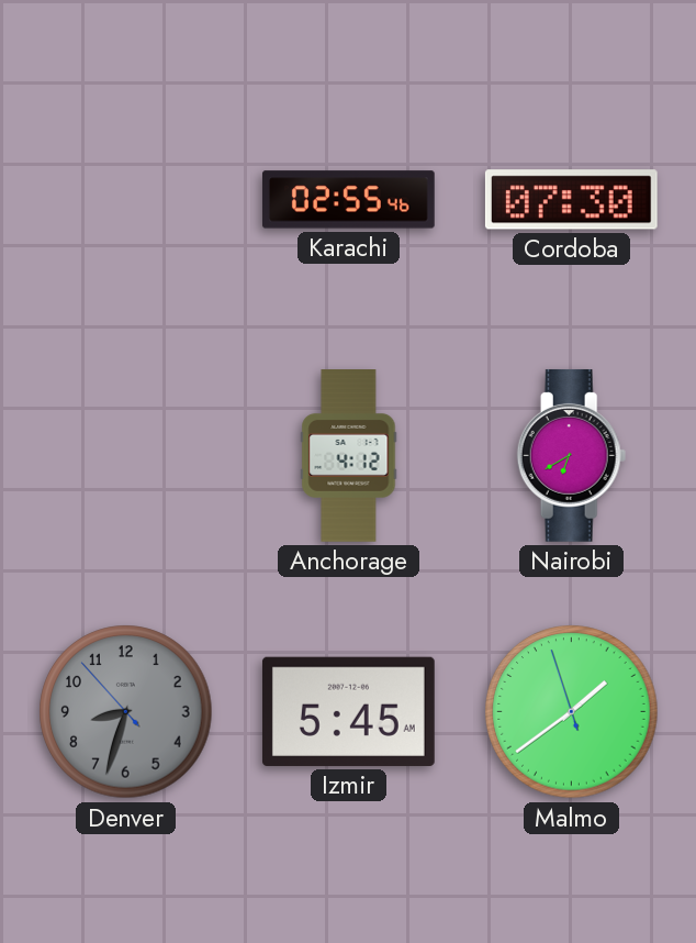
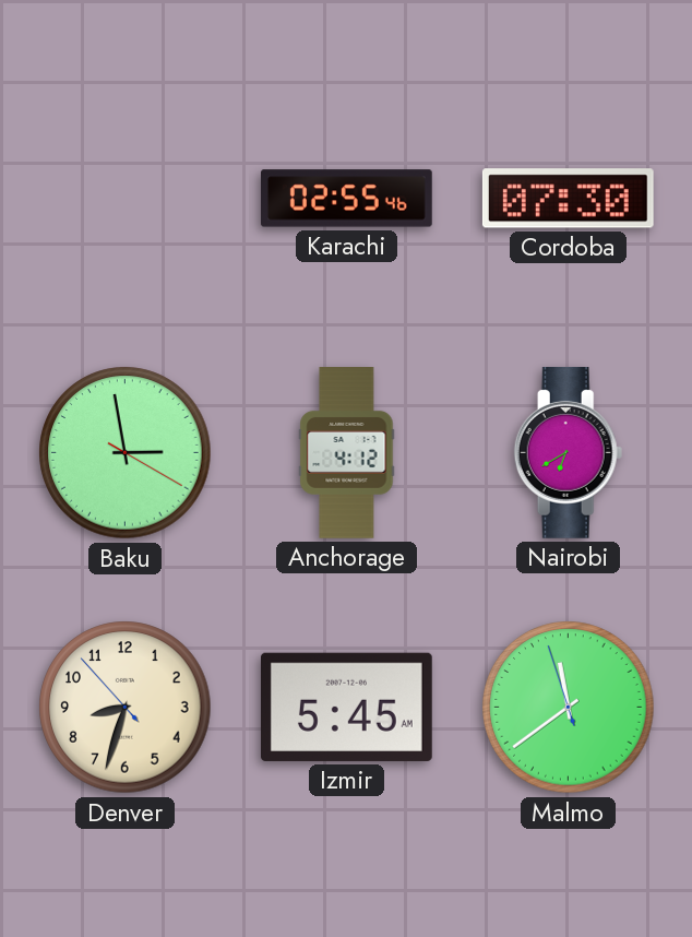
Baku: none -> 2:58 (126, 453)
Denver dial: grey -> cream (126, 708)
Malmo: 1:38 -> 11:38 (569, 708)
